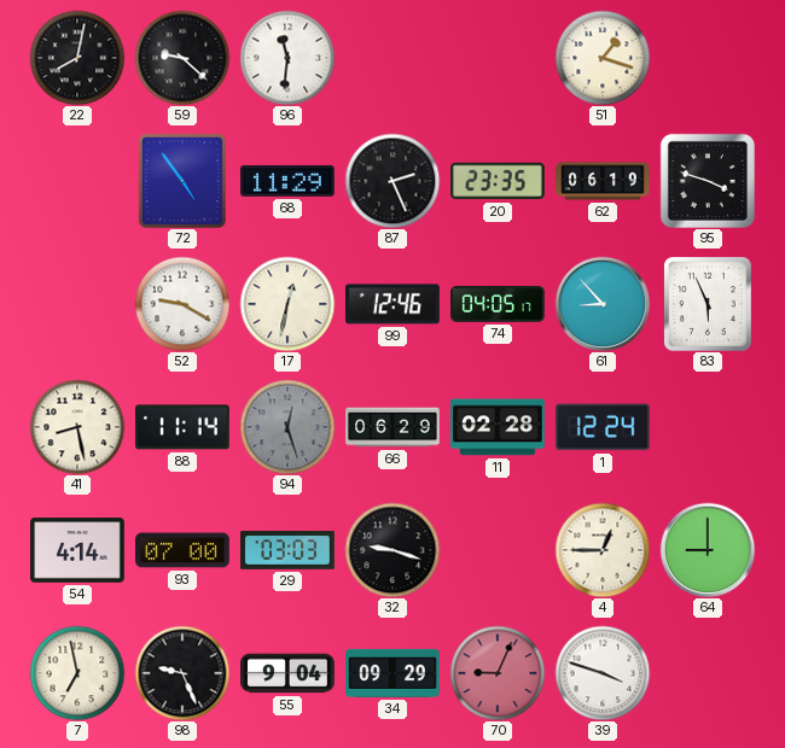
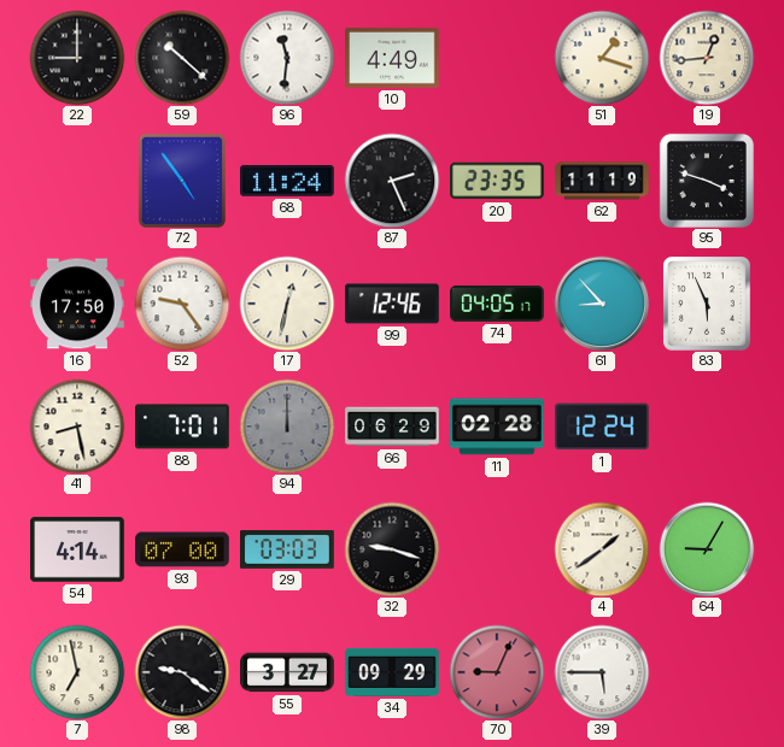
22: 8:02 -> 9:00 (77, 58)
59: 9:22 -> 10:22 (182, 58)
10: none -> 4:49 (393, 58)
19: none -> 12:44 (707, 58)
68: 11:29 -> 11:24 (288, 182)
62: 06:19 -> 11:19 (602, 181)
16: none -> 17:50 (77, 304)
52: 9:20 -> 9:24 (182, 304)
88: 11:14 -> 7:01 (183, 427)
94: 12:27 -> 12:00 (287, 427)
4: 12:45 -> 1:39 (602, 549)
64: 9:00 -> 9:05 (707, 549)
98: 9:26 -> 9:21 (182, 672)
55: 9:04 -> 3:27 (287, 672)
39: 3:48 -> 5:45 (602, 672)
